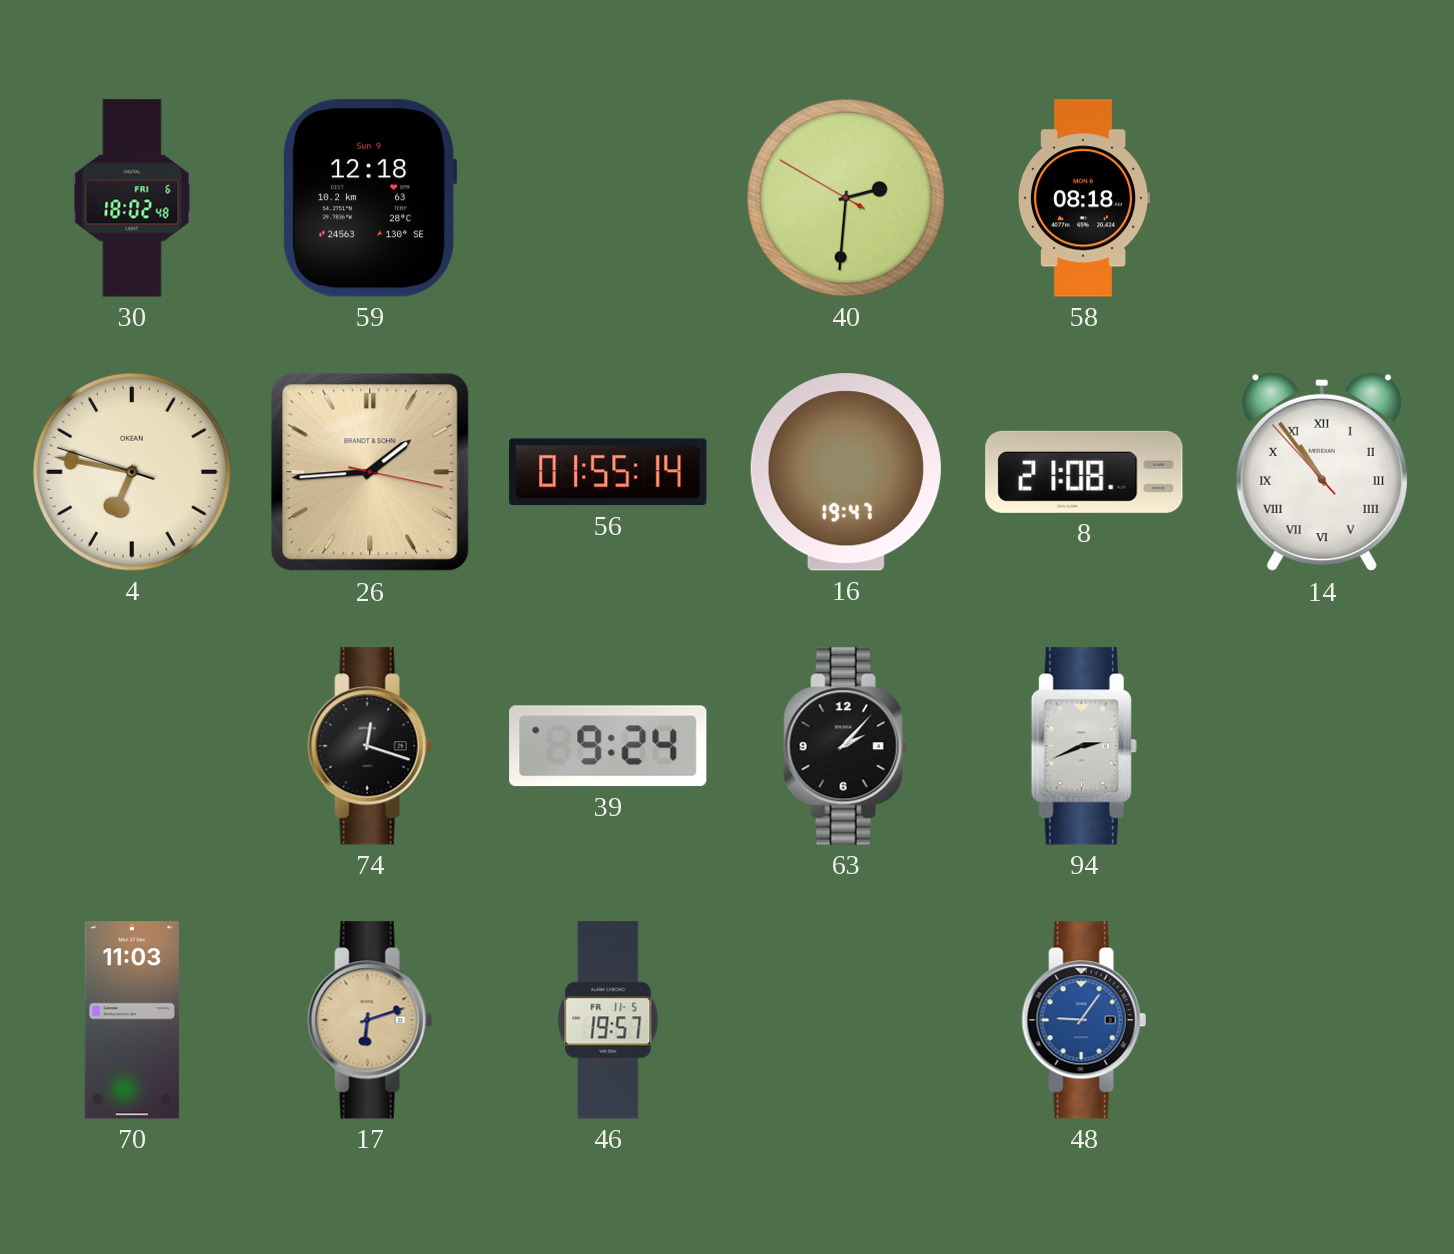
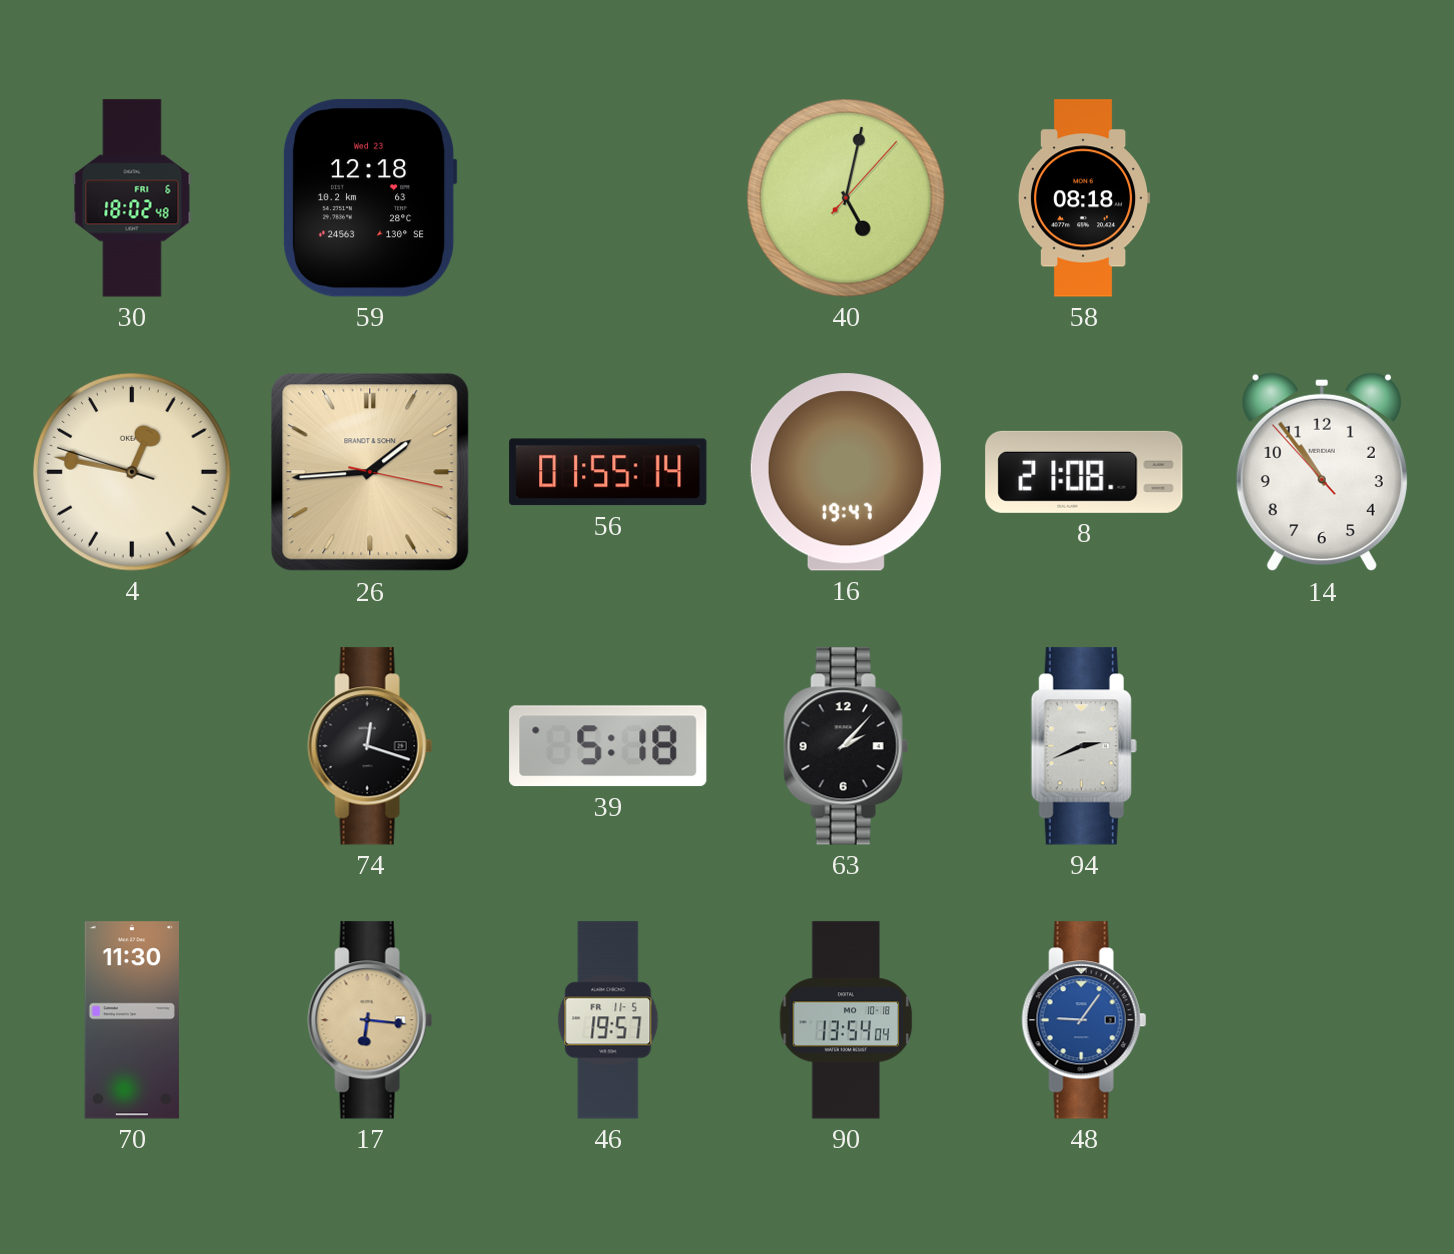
59 date: Sun 9 -> Wed 23 (370, 198)
40: 2:30 -> 5:02 (847, 199)
4: 6:46 -> 12:46 (133, 473)
14 numerals: Roman -> Arabic (1322, 472)
39: 9:24 -> 5:18 (608, 746)
70: 11:03 -> 11:30 (132, 1020)
17: 6:12 -> 6:16 (370, 1020)
90: none -> 13:54 (846, 1020)
